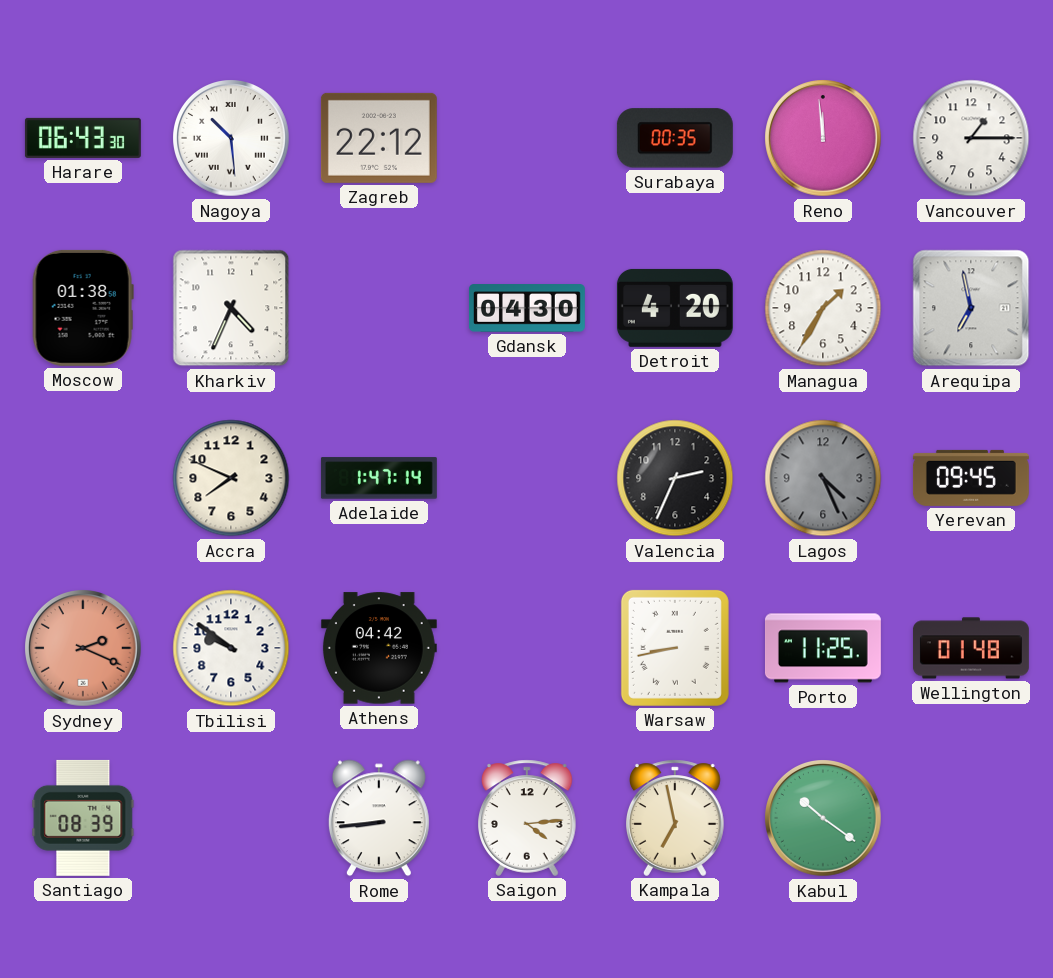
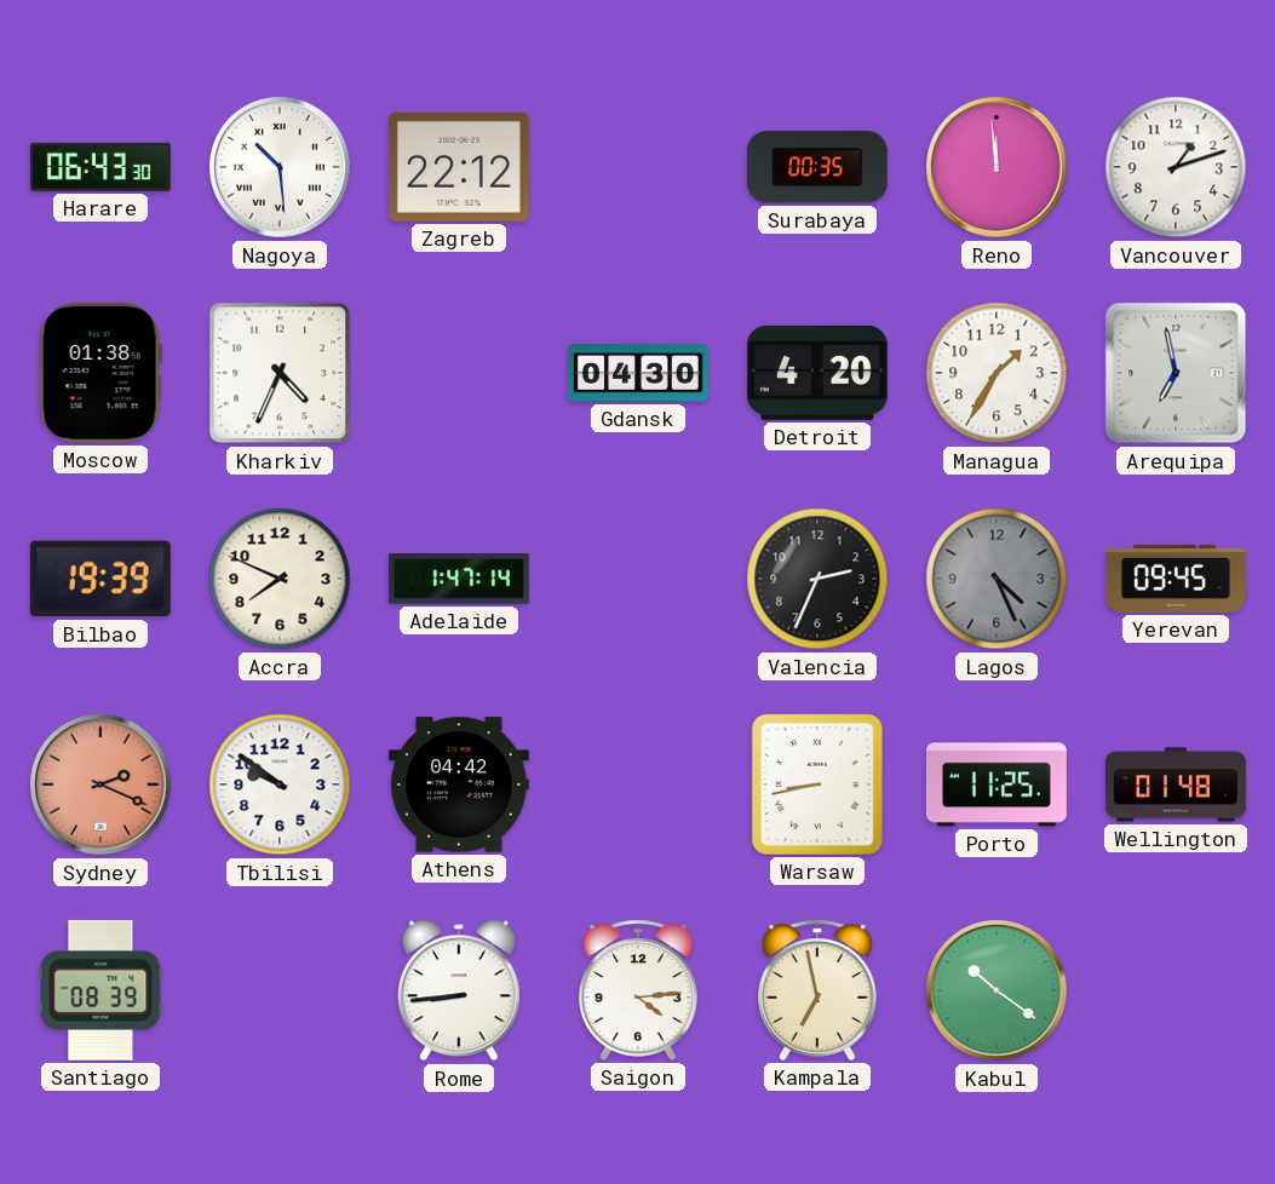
Vancouver: 1:15 -> 1:12 (1176, 167)
Bilbao: none -> 19:39 (100, 579)
